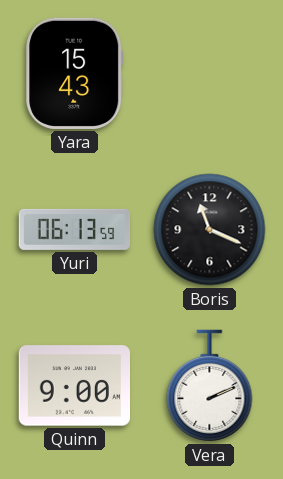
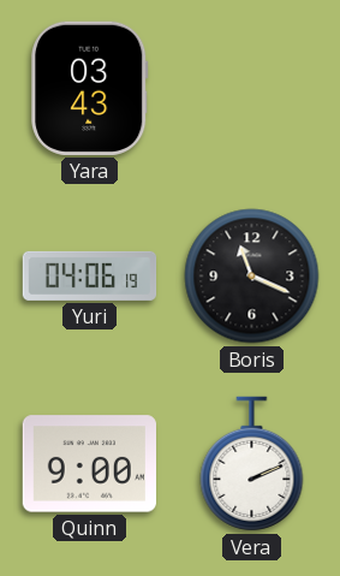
Yara: 15:43 -> 03:43 (90, 88)
Yuri: 06:13 -> 04:06 (90, 275)
